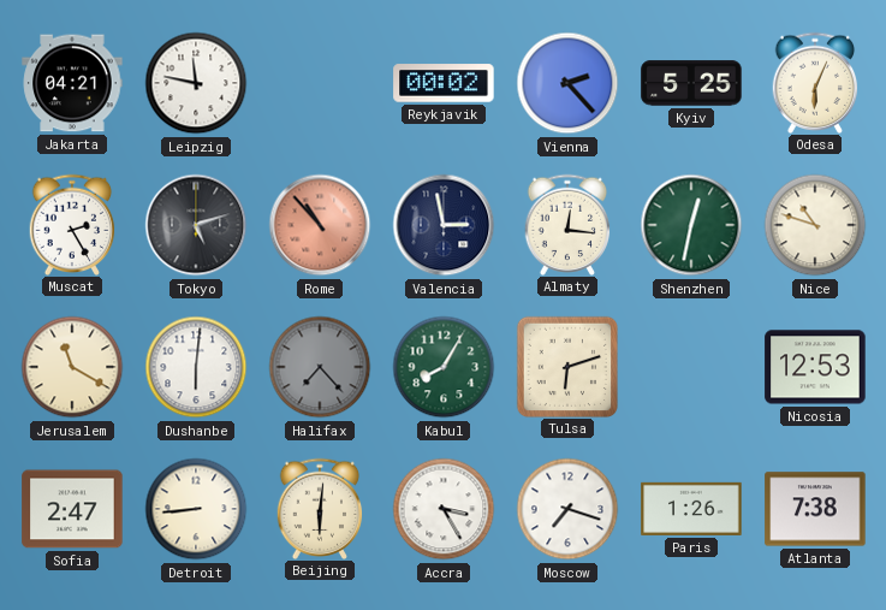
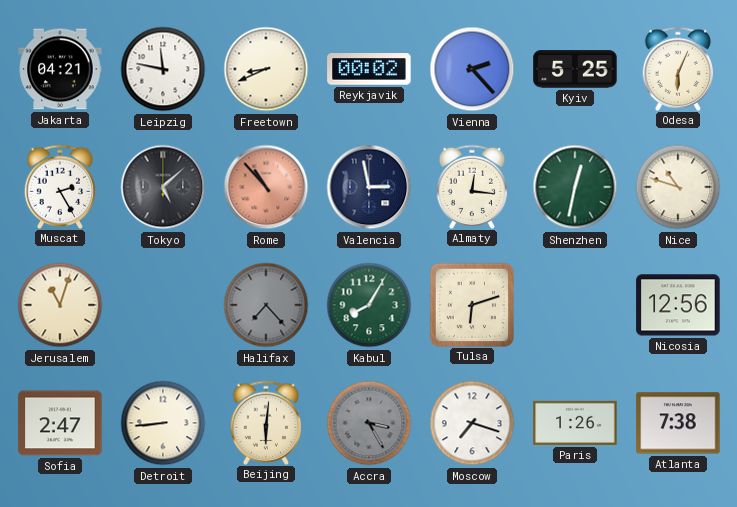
Freetown: none -> 8:41 (266, 69)
Tokyo: 5:12 -> 5:08 (163, 187)
Jerusalem: 11:20 -> 11:03 (60, 305)
Dushanbe: 6:01 -> none (196, 367)
Nicosia: 12:53 -> 12:56 (678, 305)
Accra dial: white -> grey (369, 423)
